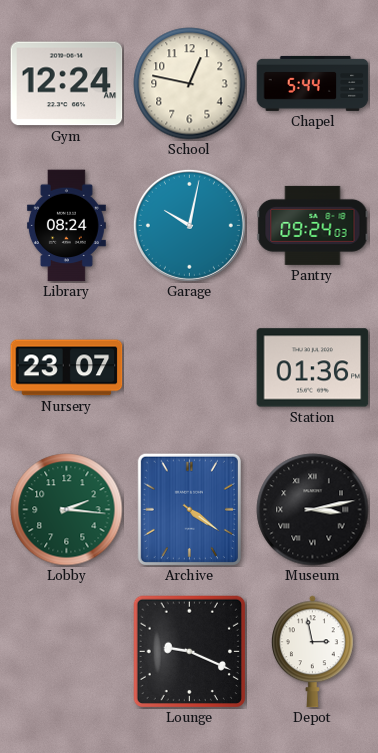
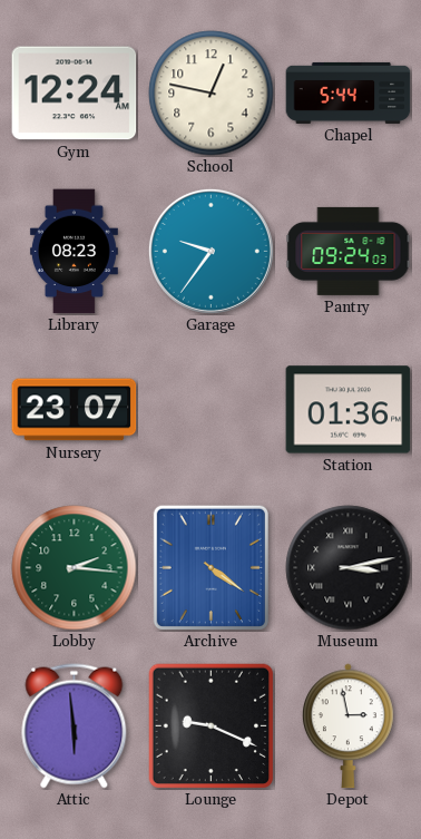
Library: 08:24 -> 08:23 (74, 252)
Garage: 10:02 -> 9:36 (210, 251)
Attic: none -> 5:59 (75, 726)
